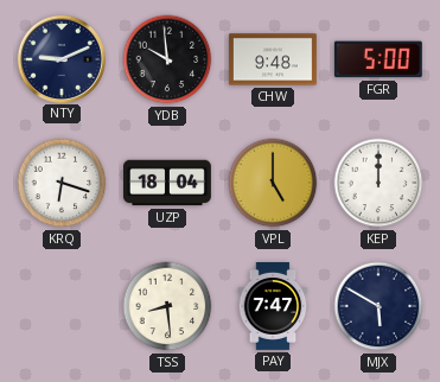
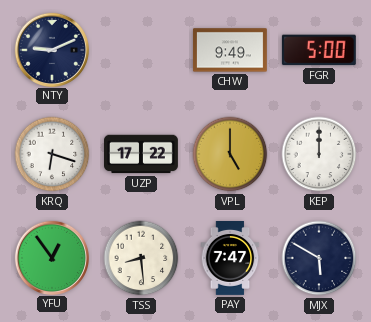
YDB: 9:59 -> none (167, 59)
CHW: 9:48 -> 9:49 (230, 50)
UZP: 18:04 -> 17:22 (142, 154)
YFU: none -> 12:54 (51, 257)
